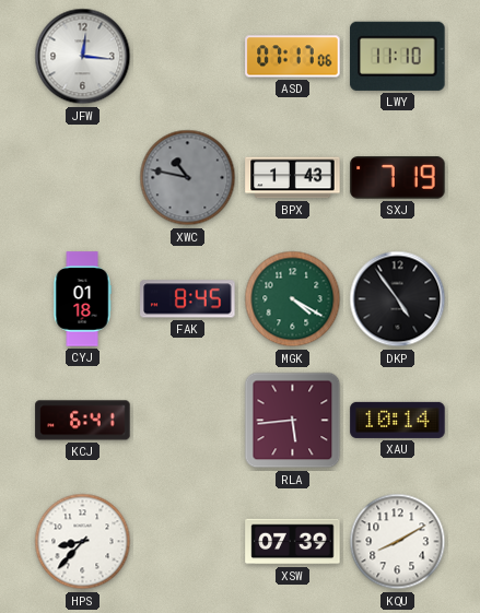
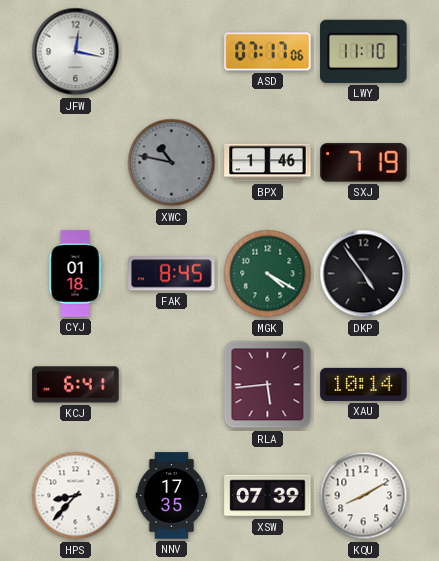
JFW: 12:16 -> 12:17 (76, 52)
BPX: 1:43 -> 1:46 (268, 163)
NNV: none -> 17:35 (172, 496)
